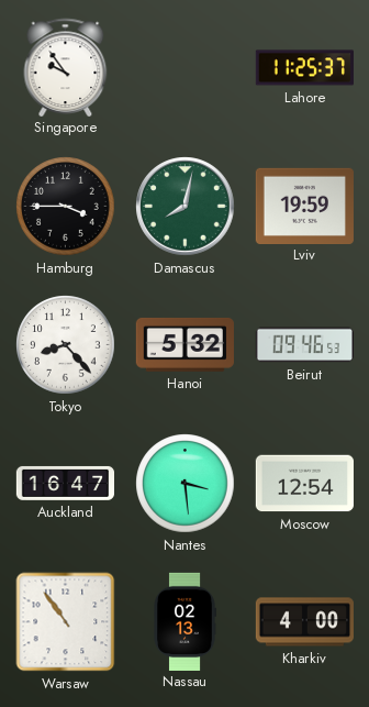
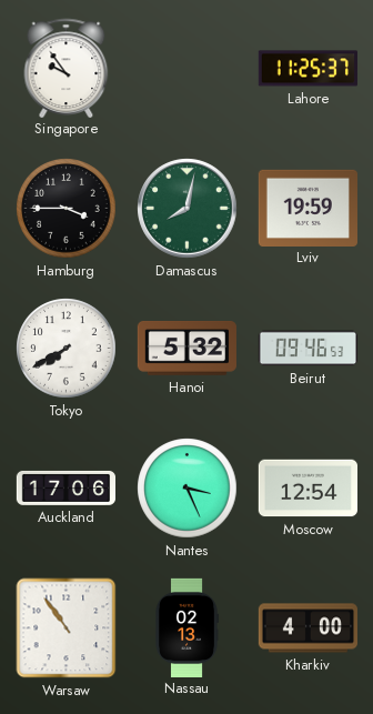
Tokyo: 8:23 -> 7:40 (67, 349)
Auckland: 16:47 -> 17:06 (65, 487)
Nantes: 3:29 -> 3:26 (188, 489)
